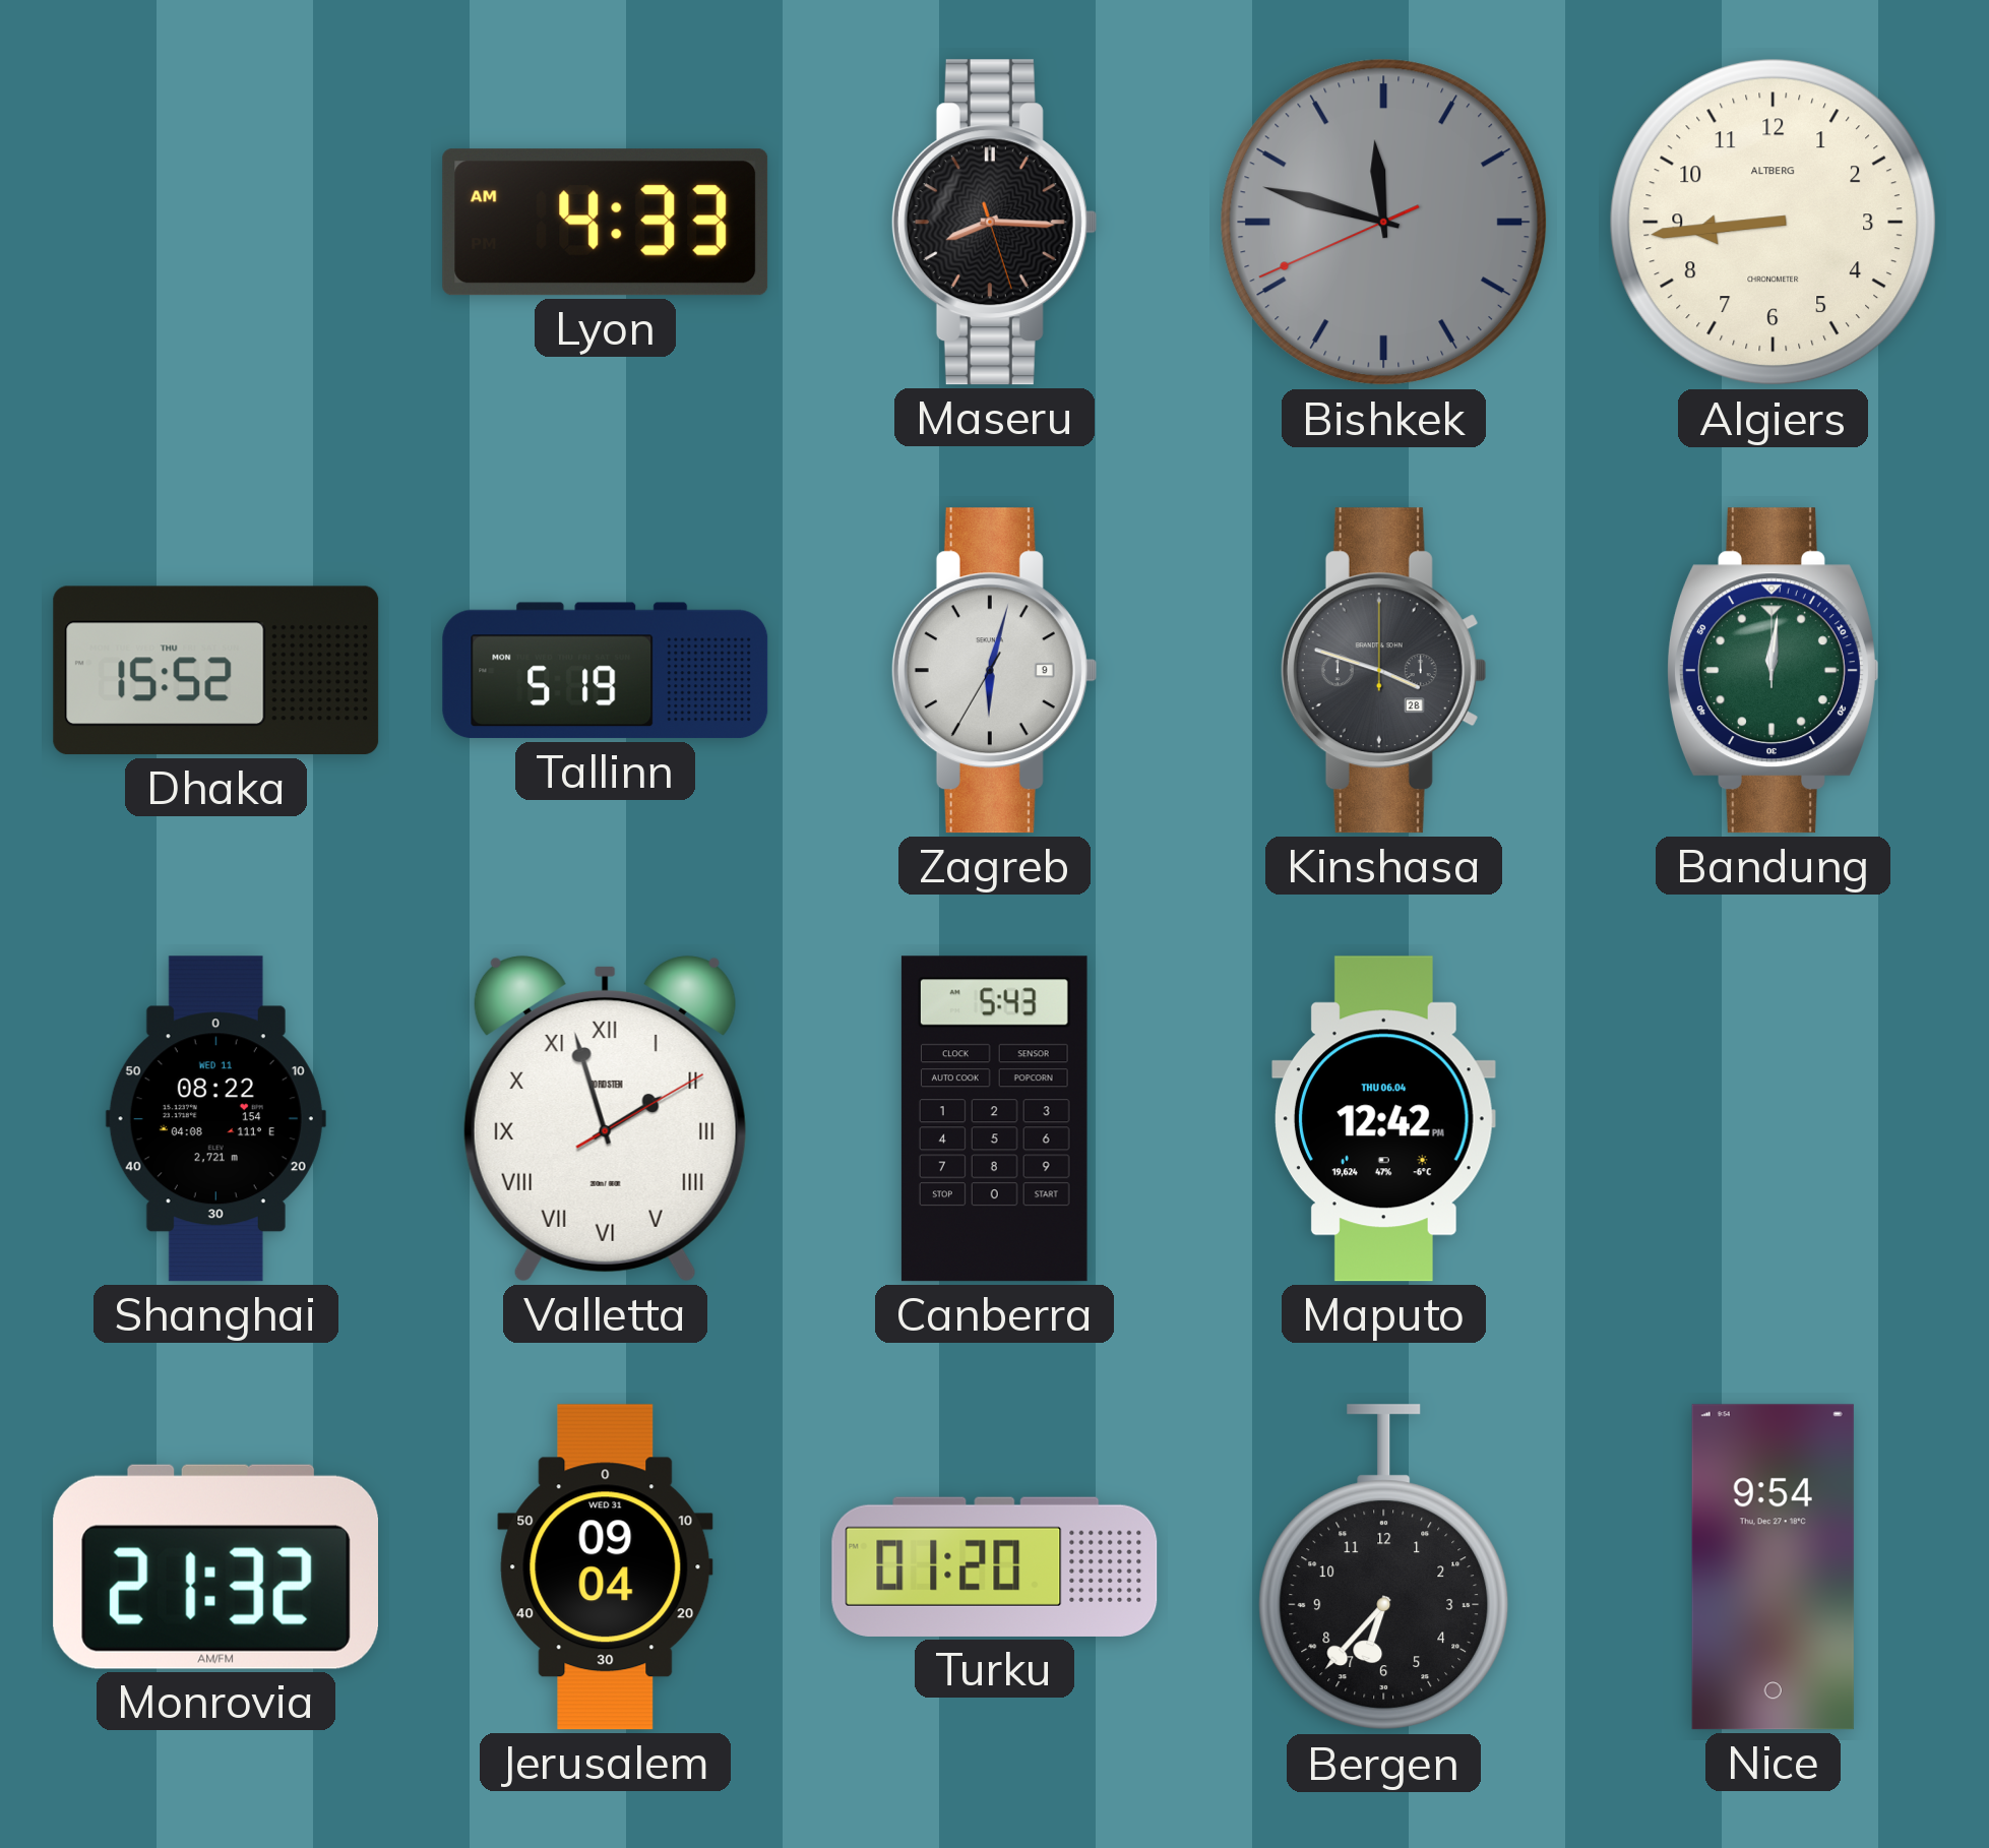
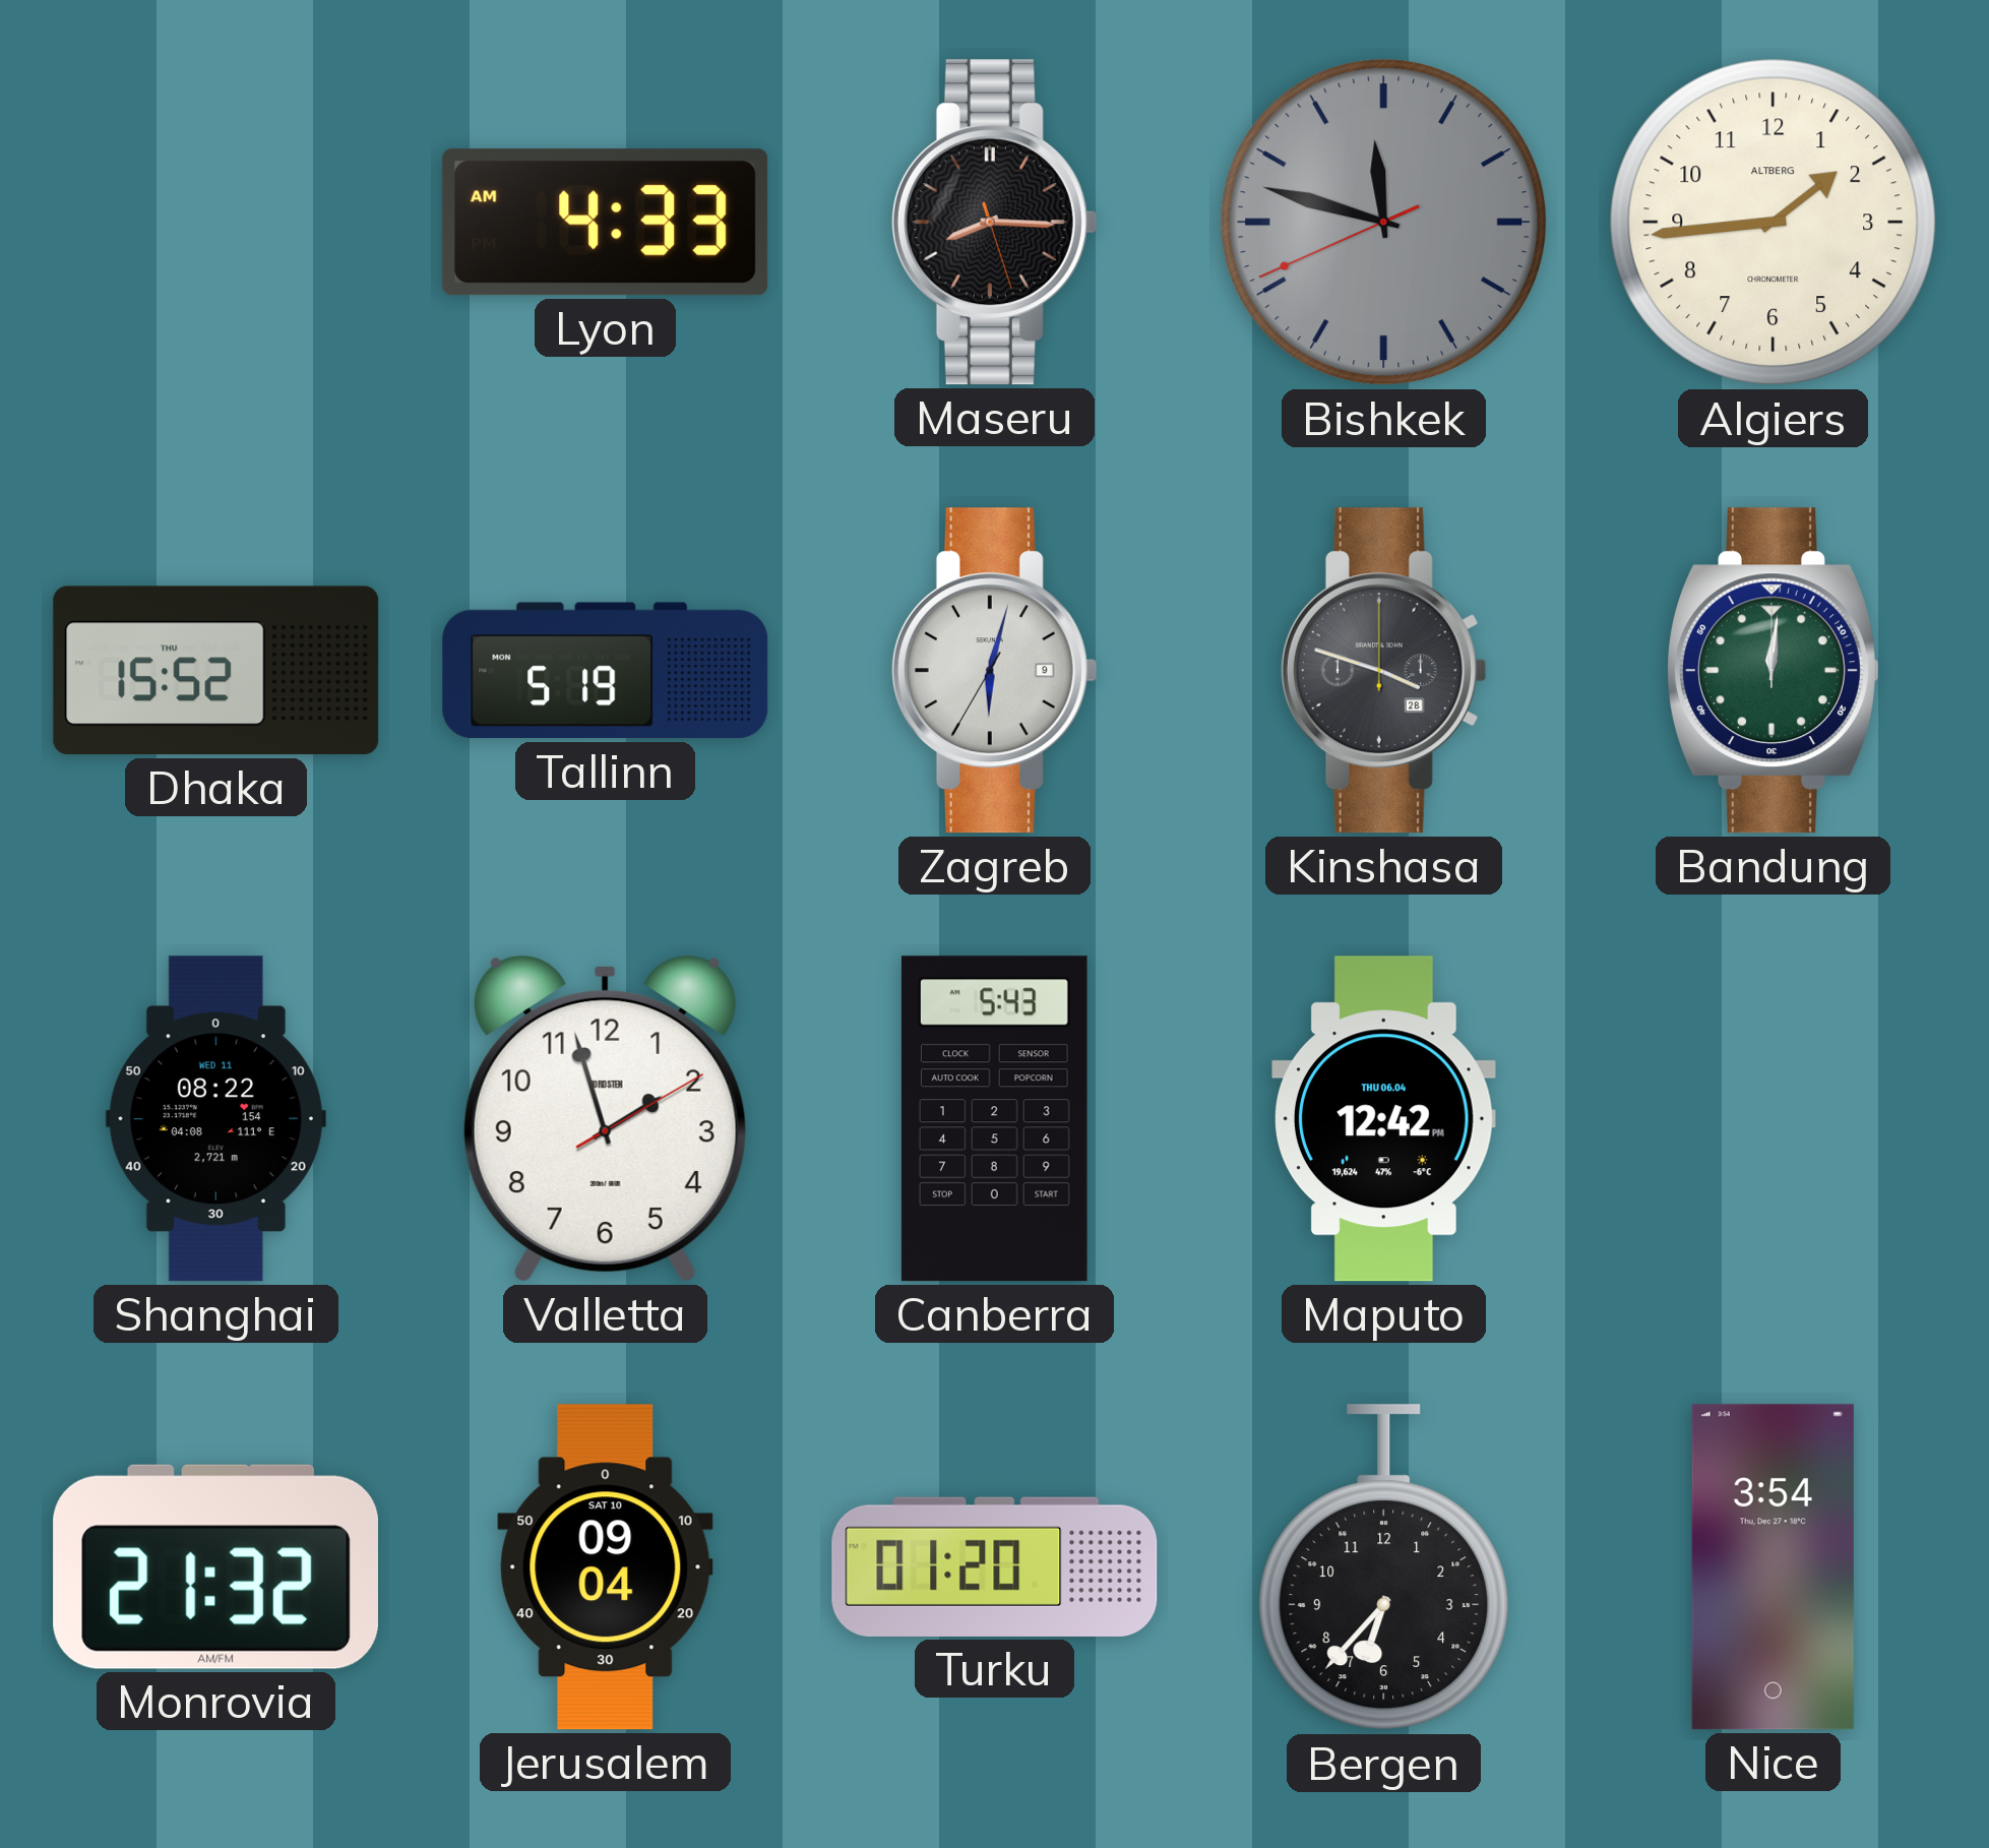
Algiers: 8:44 -> 1:44 (1774, 223)
Valletta numerals: Roman -> Arabic (605, 1118)
Jerusalem date: WED 31 -> SAT 10 (606, 1567)
Nice: 9:54 -> 3:54 (1773, 1567)
